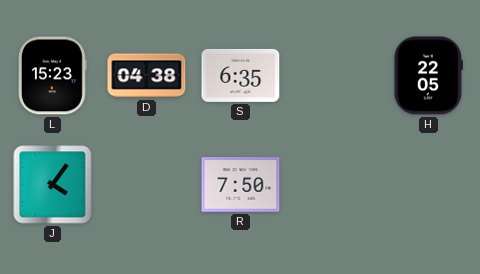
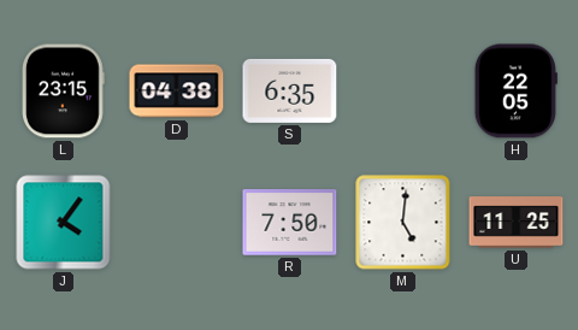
L: 15:23 -> 23:15 (64, 92)
M: none -> 5:01 (403, 223)
U: none -> 11:25 (517, 223)
